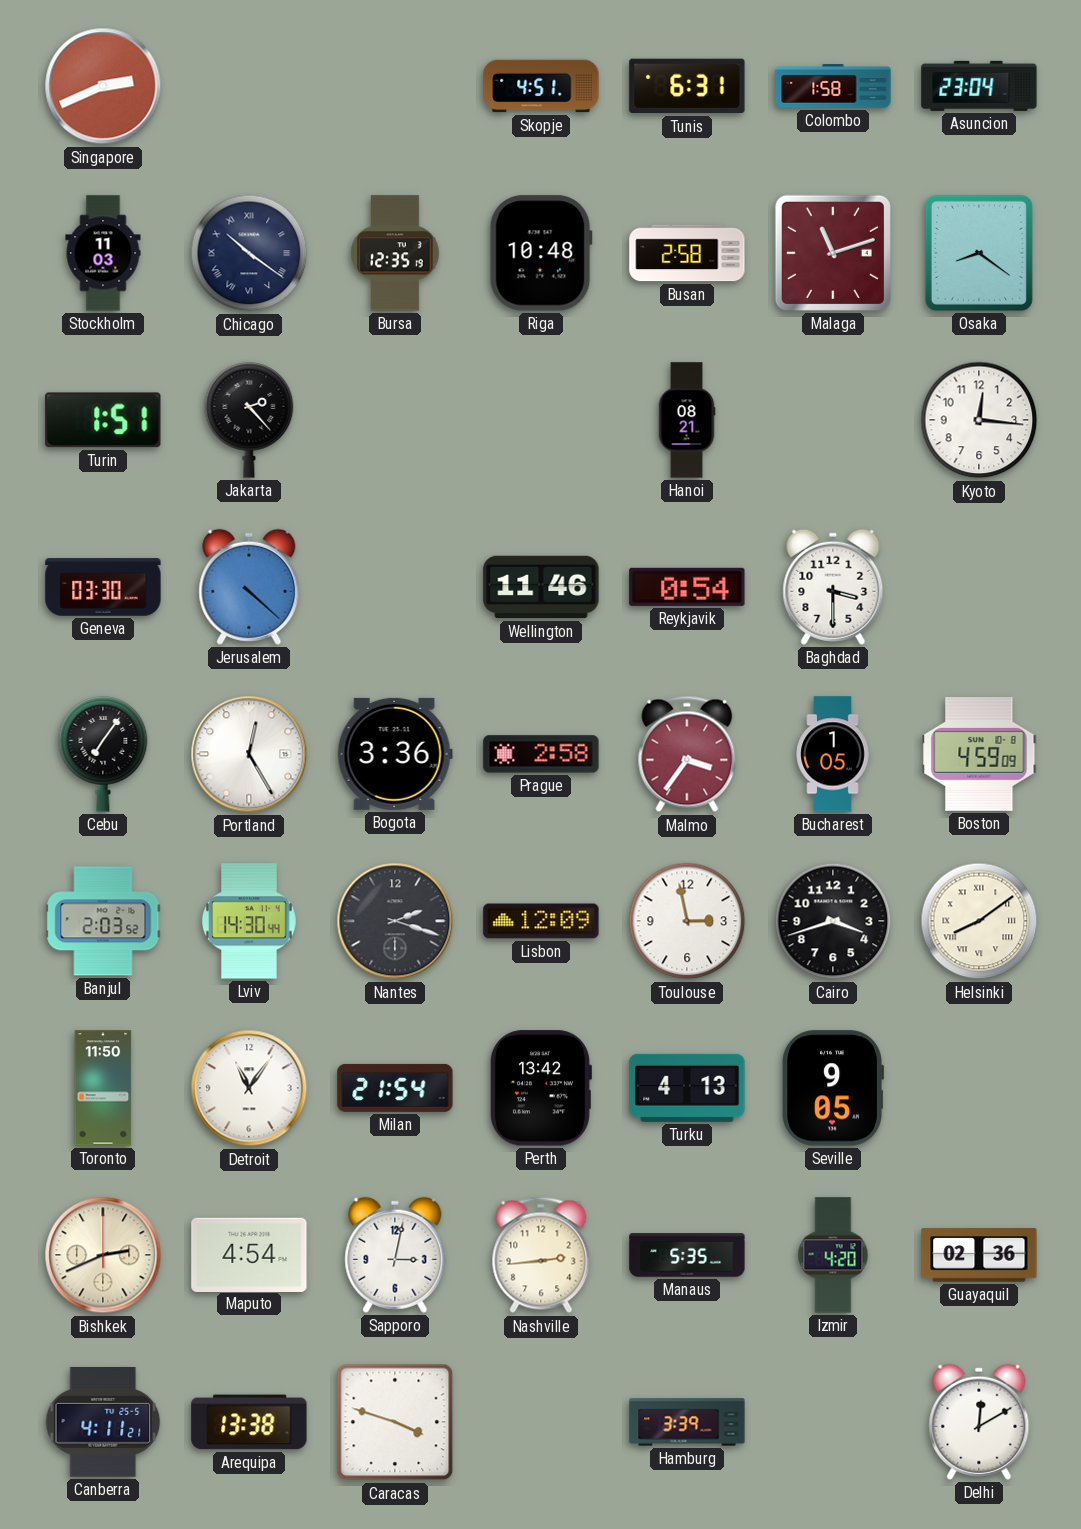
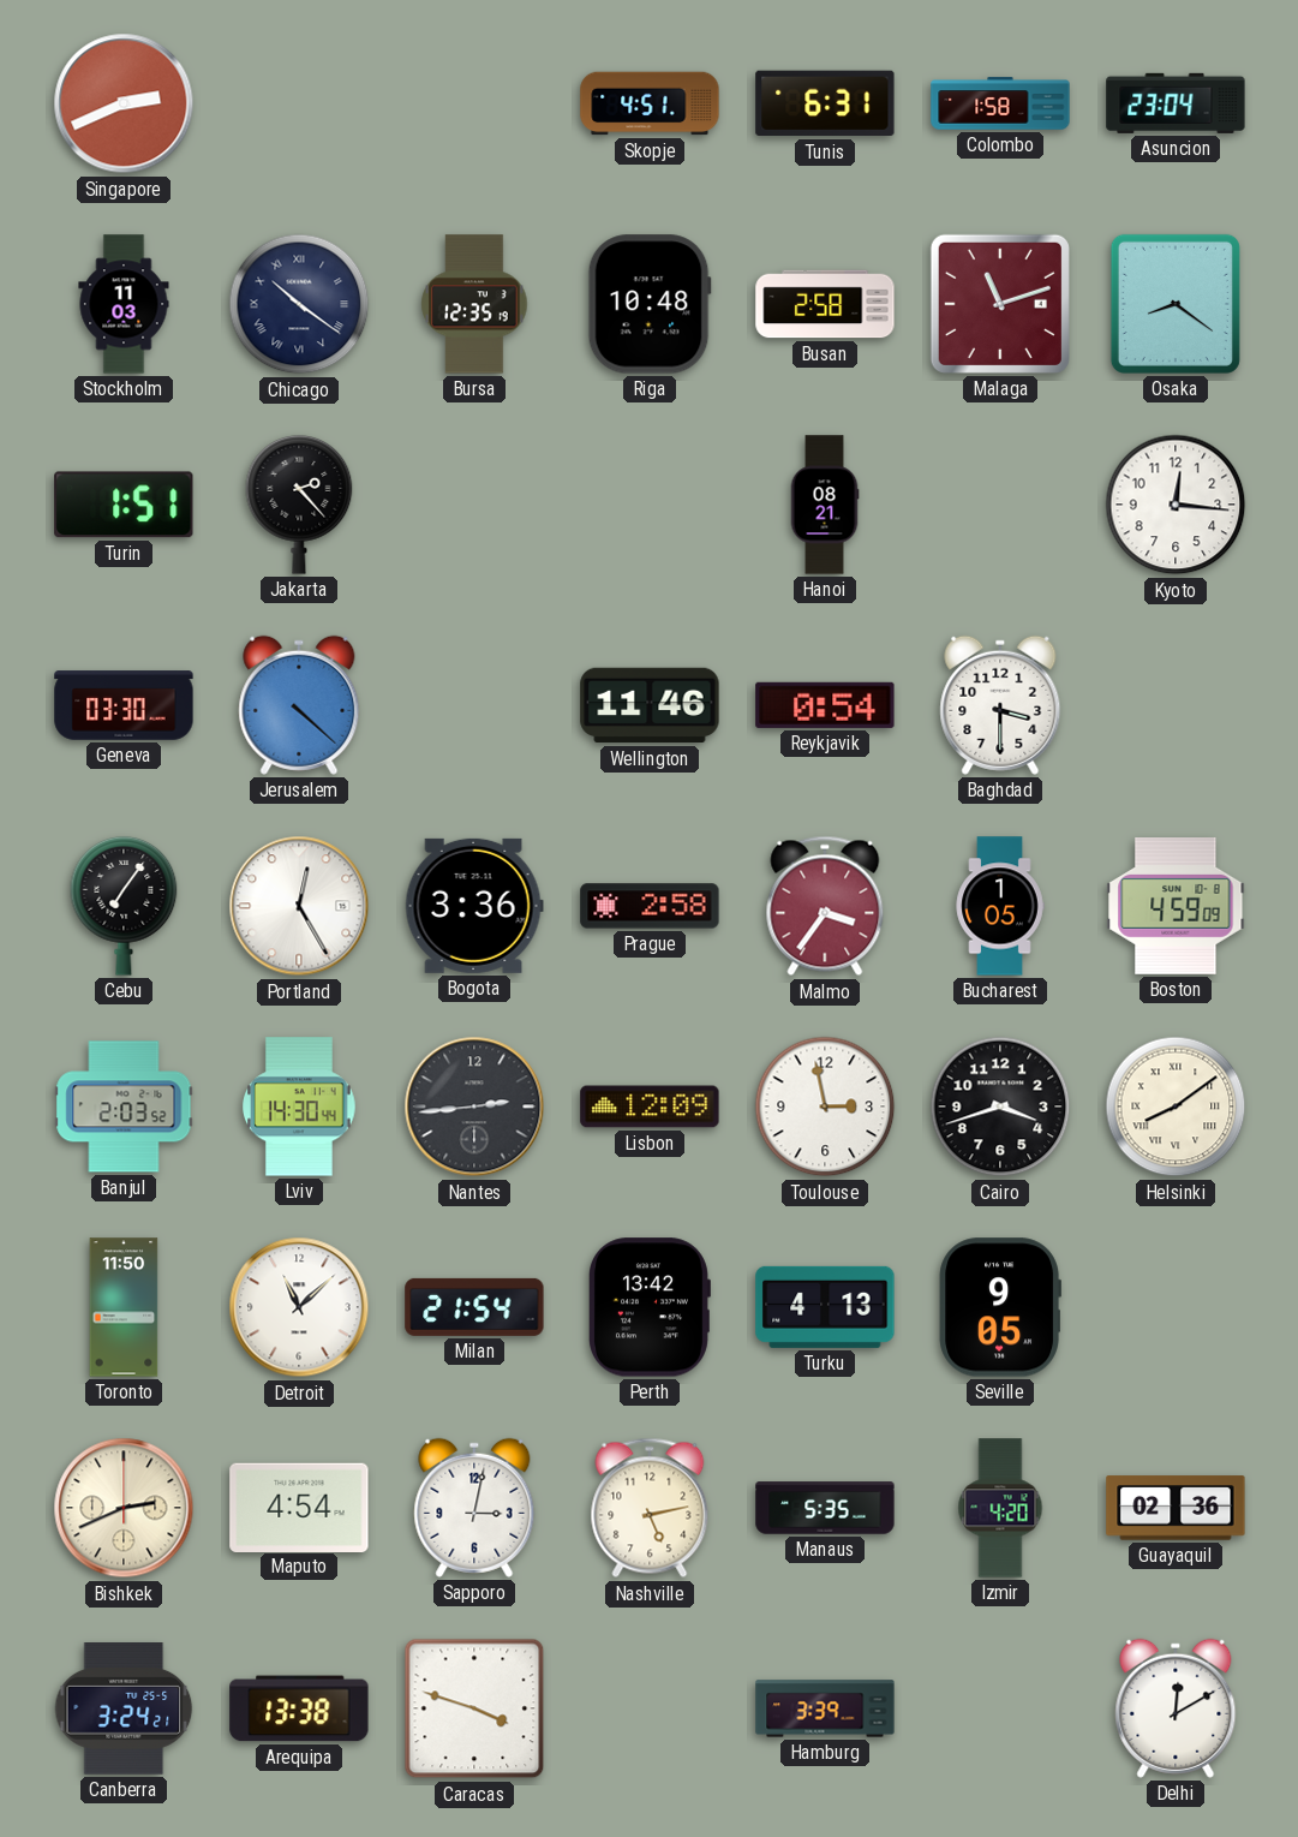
Nantes: 2:18 -> 2:44 (474, 1107)
Detroit: 11:06 -> 11:08 (299, 1307)
Nashville: 2:44 -> 5:13 (650, 1508)
Canberra: 4:11 -> 3:24 (124, 1710)
